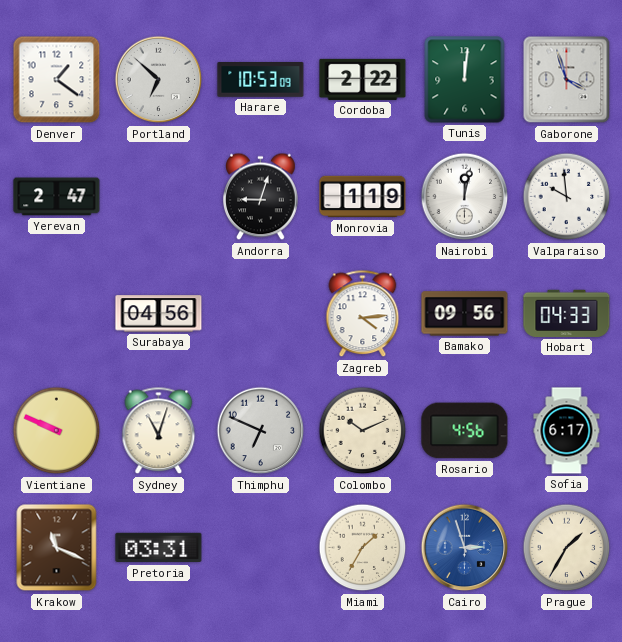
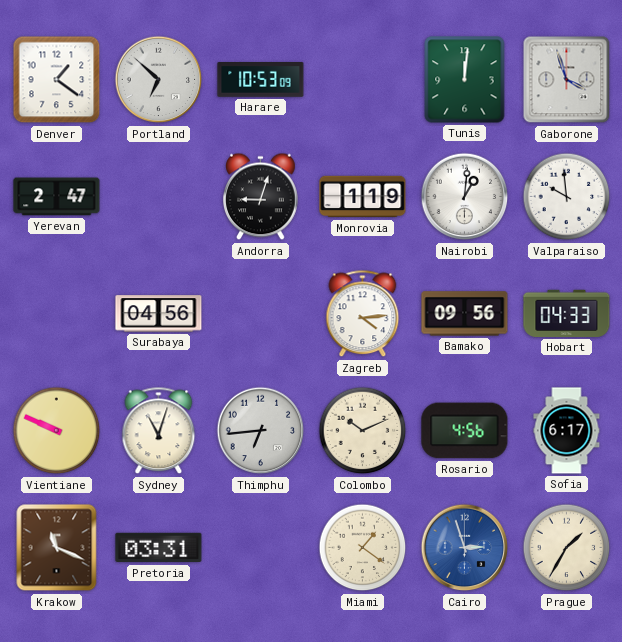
Cordoba: 2:22 -> none (363, 79)
Nairobi: 12:02 -> 1:01 (465, 197)
Thimphu: 6:49 -> 6:44 (261, 431)
Miami: 1:35 -> 1:21 (363, 548)
